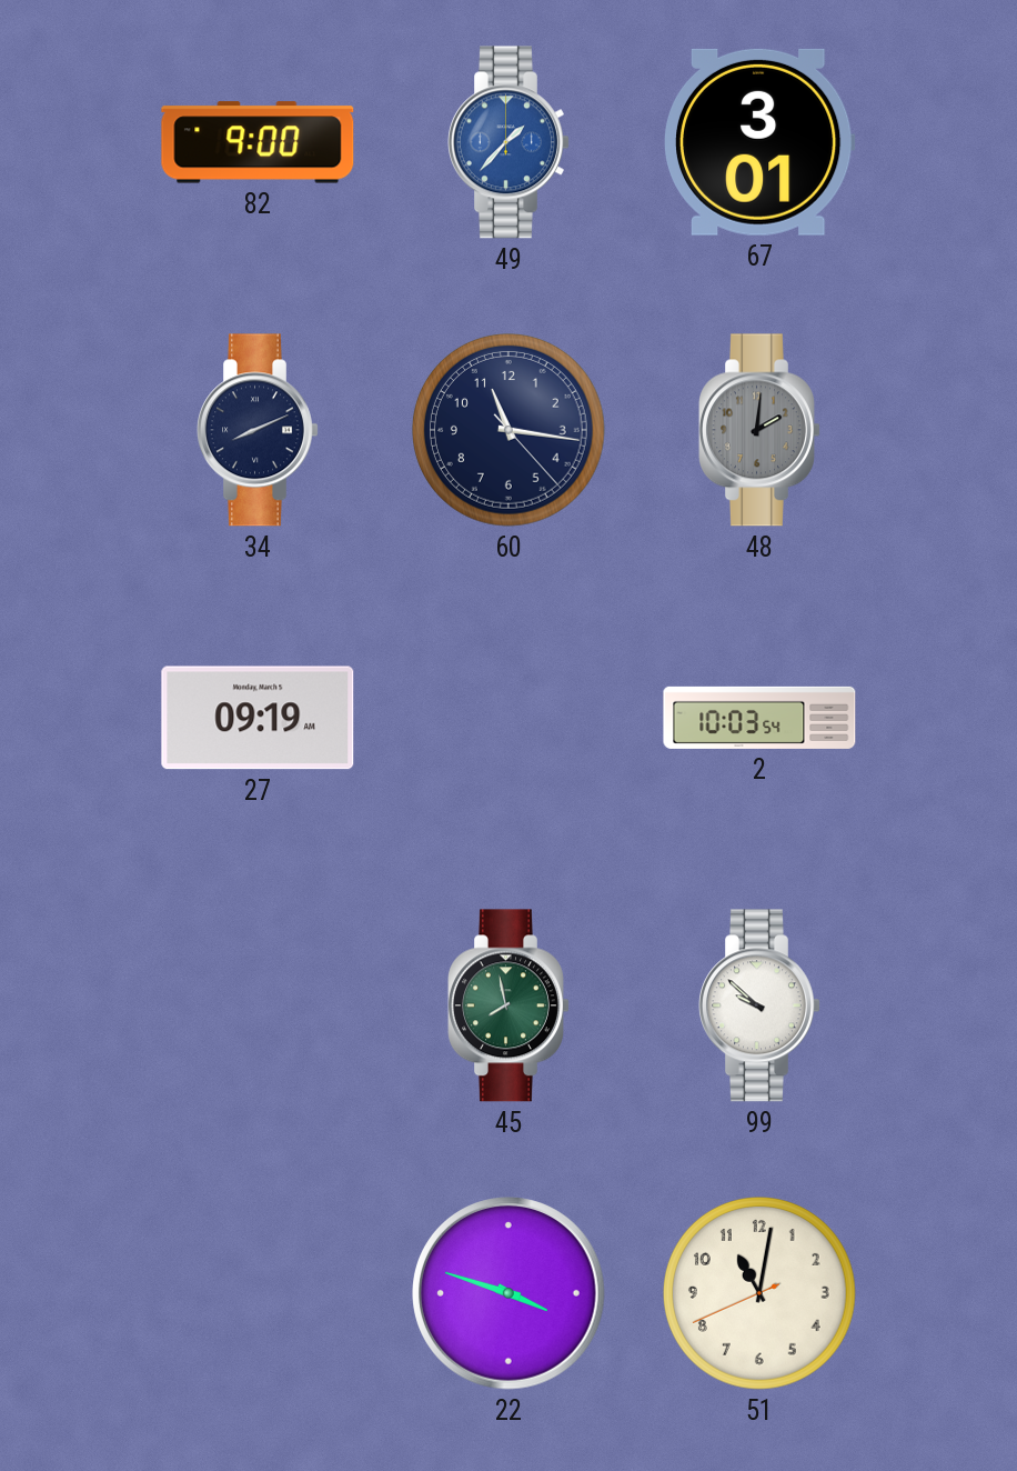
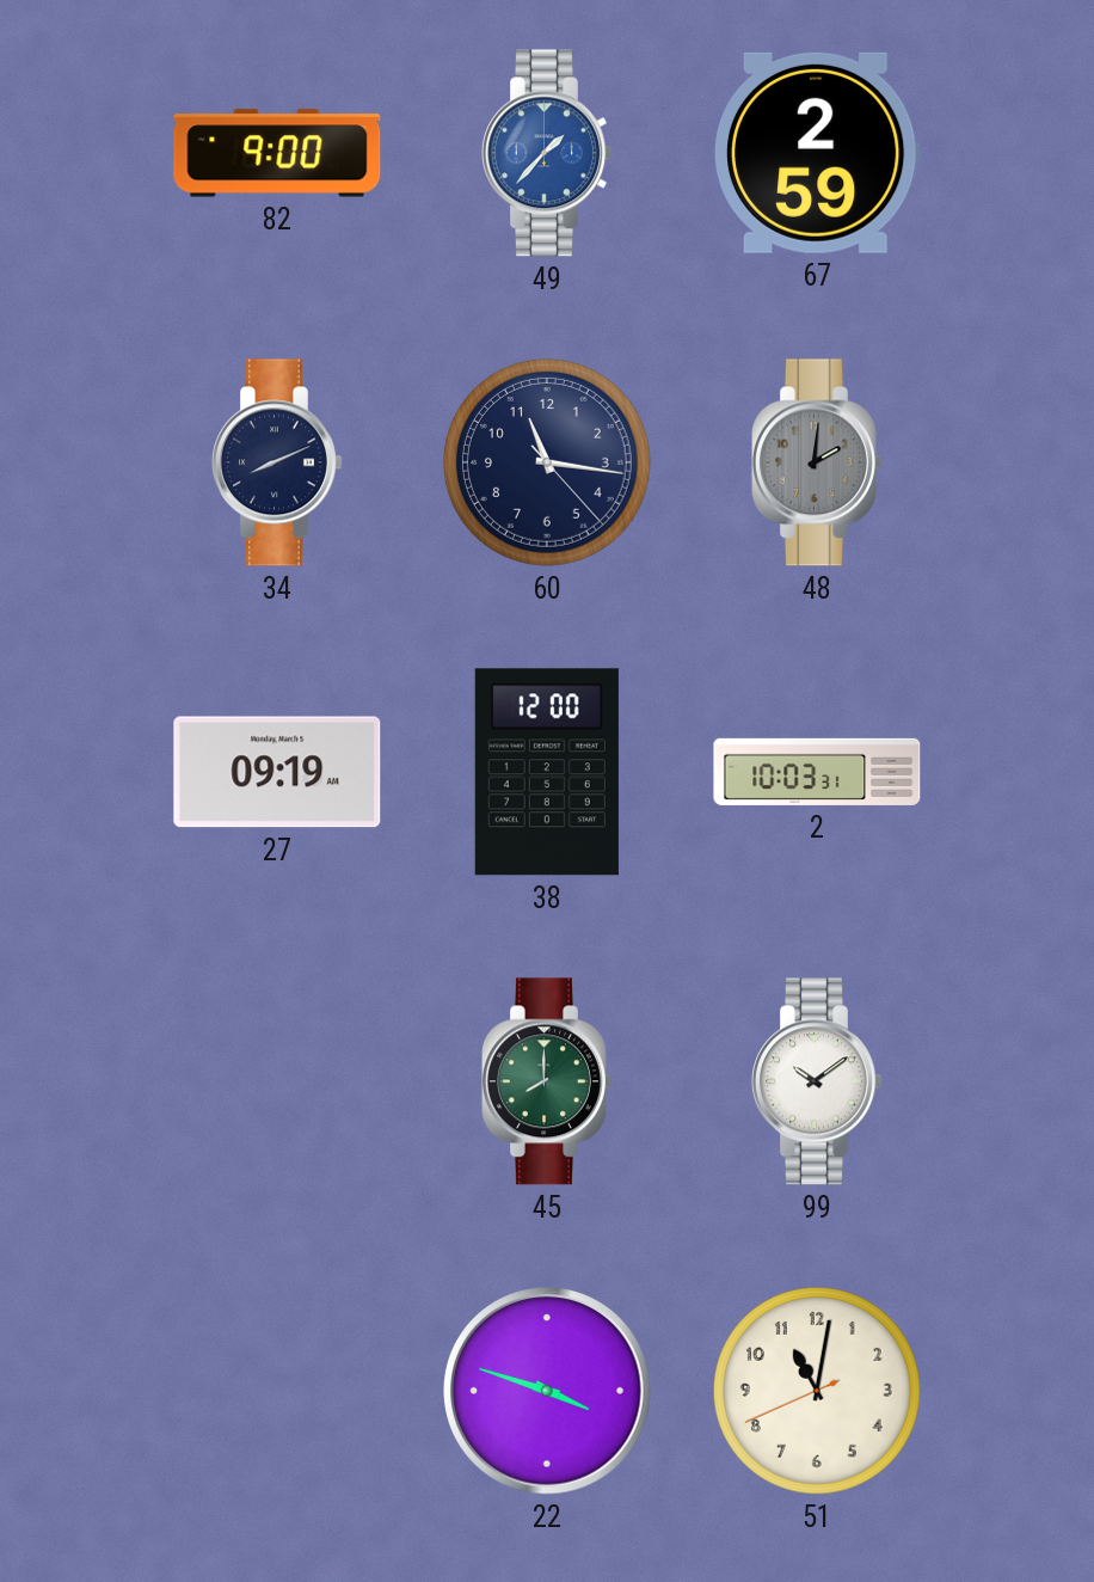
67: 3:01 -> 2:59 (818, 153)
38: none -> 12:00 (547, 772)
2: 10:03:54 -> 10:03:31 (817, 772)
45: 7:58 -> 8:00 (548, 1081)
99: 9:52 -> 10:09 (818, 1081)
